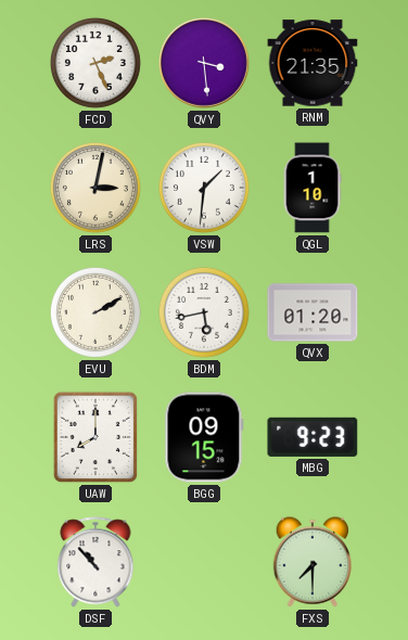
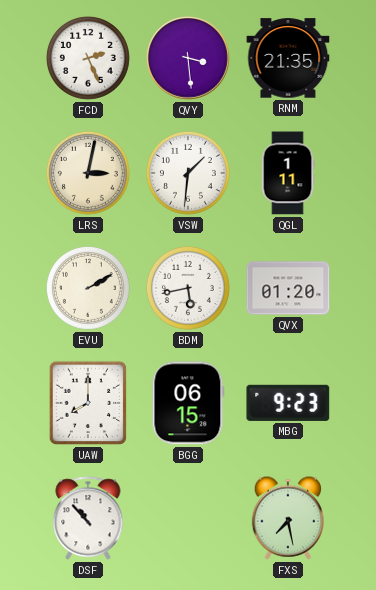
QGL: 1:10 -> 1:11 (288, 173)
BGG: 09:15 -> 06:15 (188, 403)
FXS: 7:30 -> 7:28 (288, 518)
